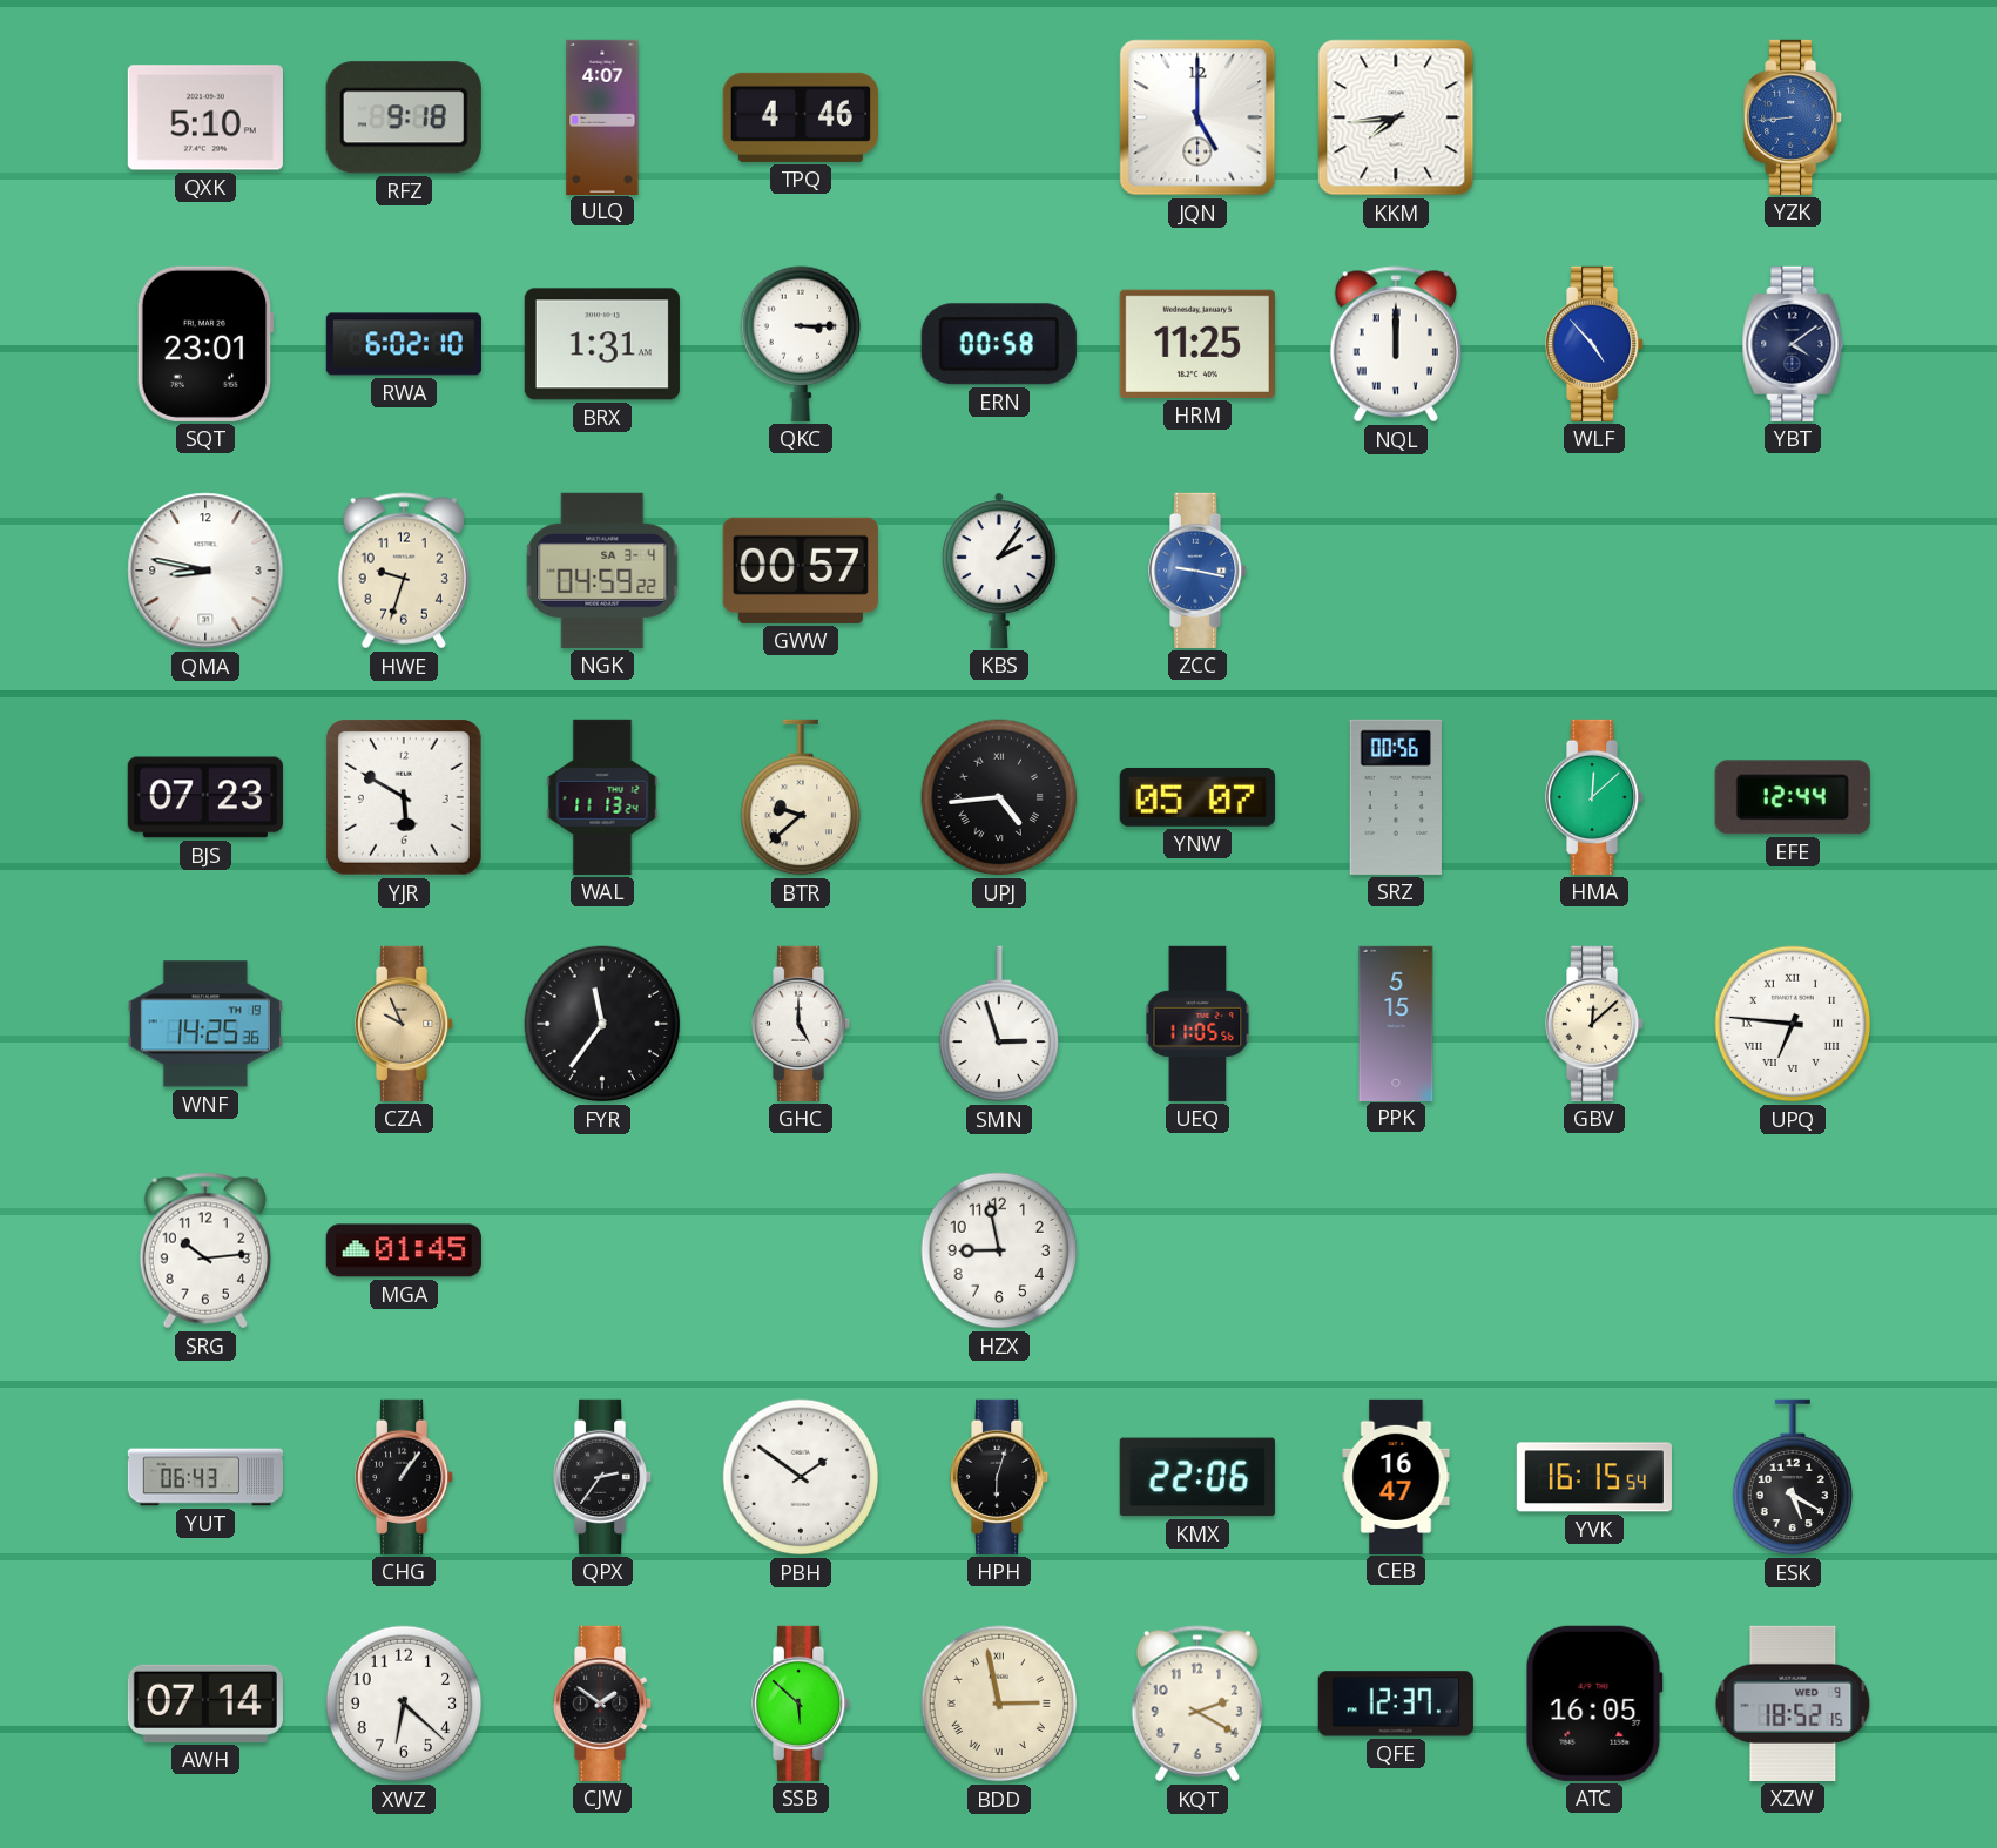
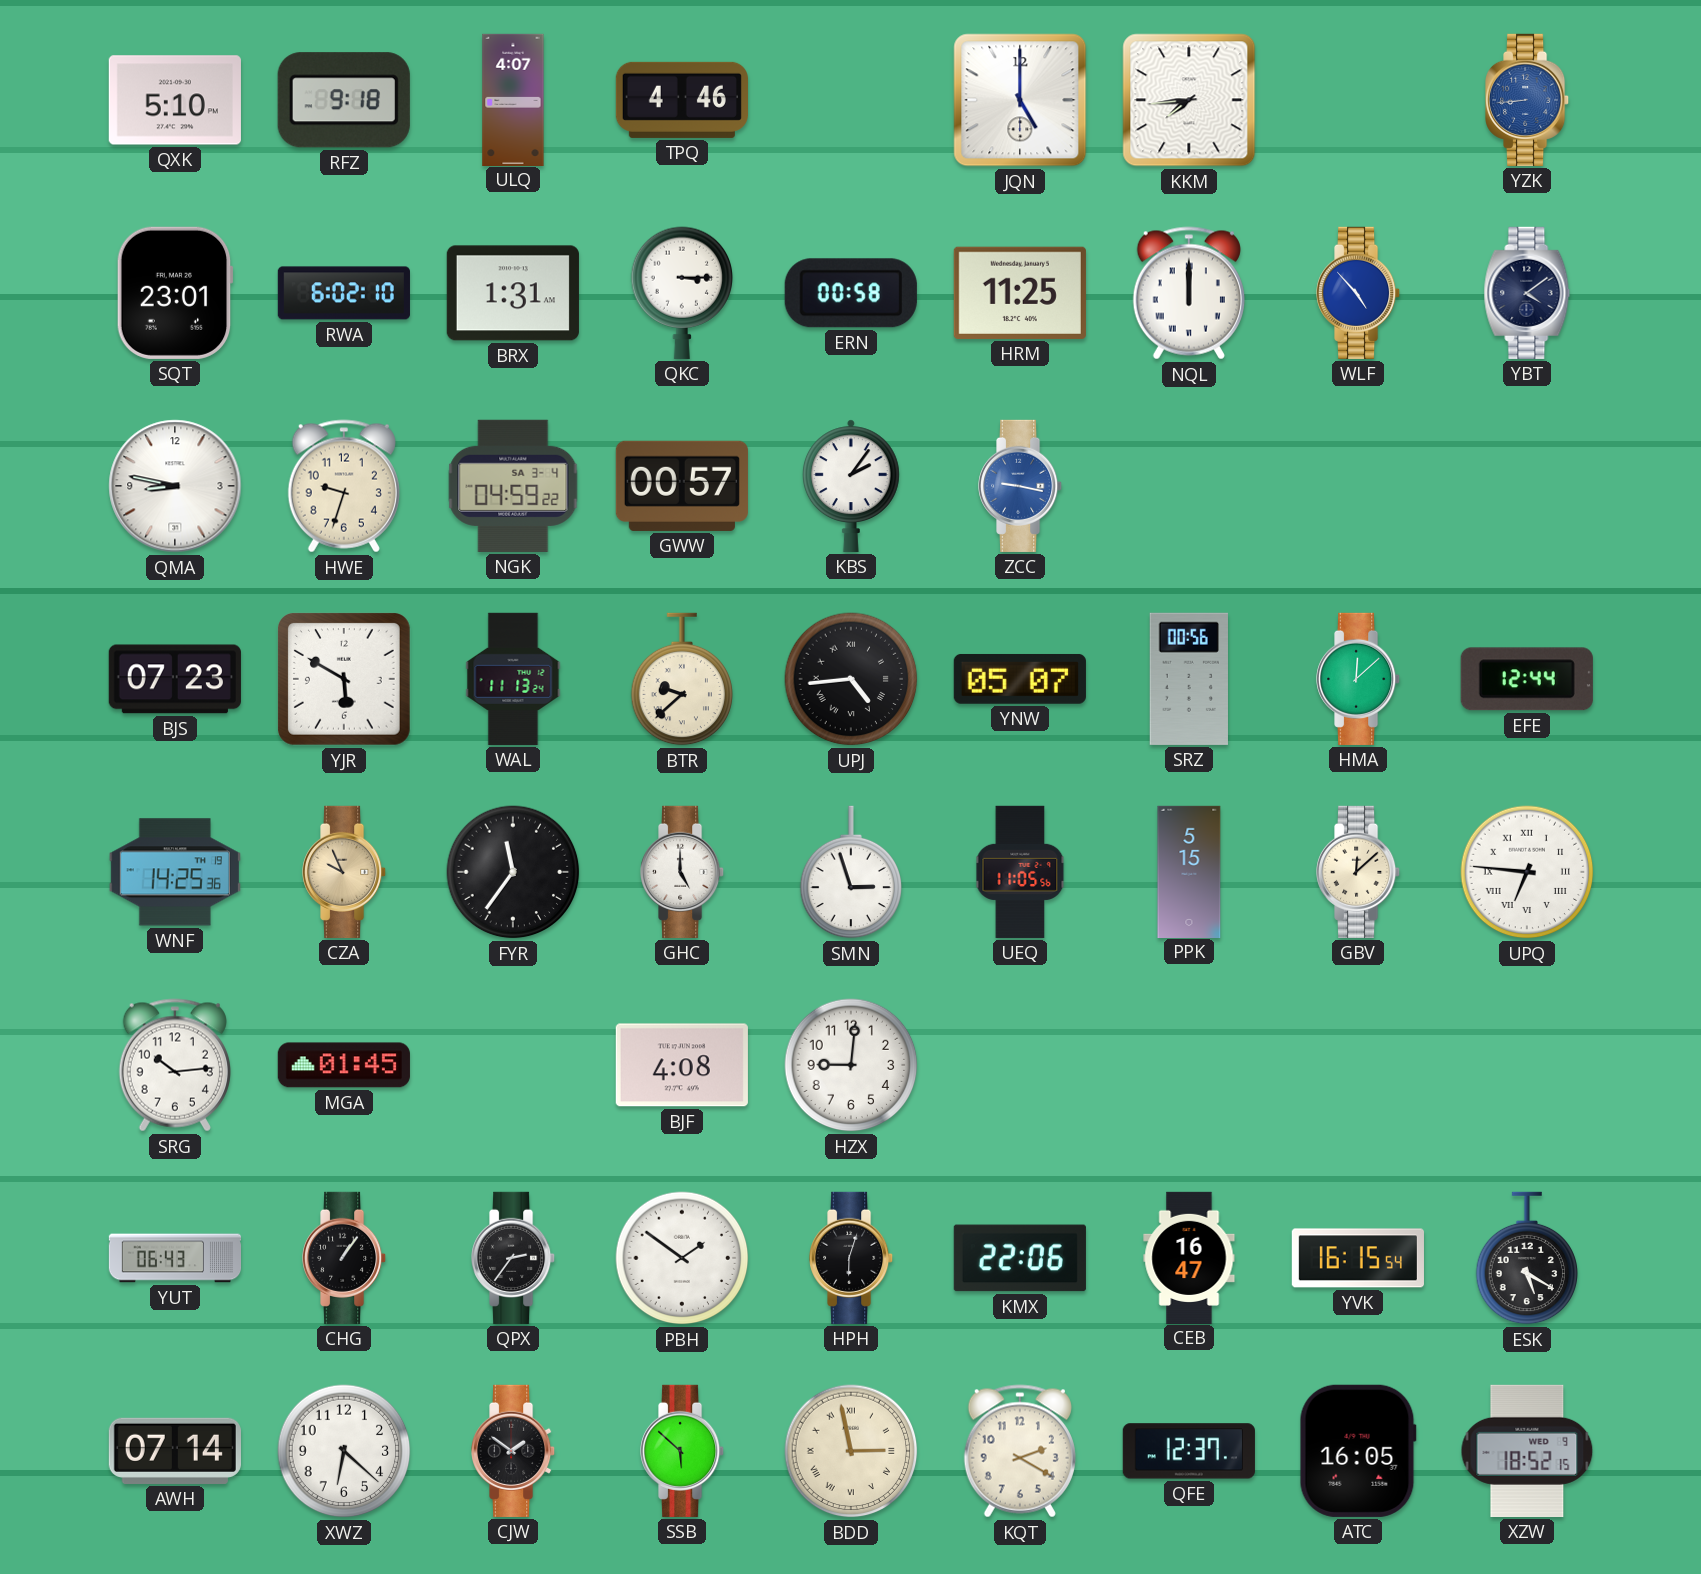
BJF: none -> 4:08 (682, 1065)
HZX: 8:58 -> 9:01 (851, 1065)
